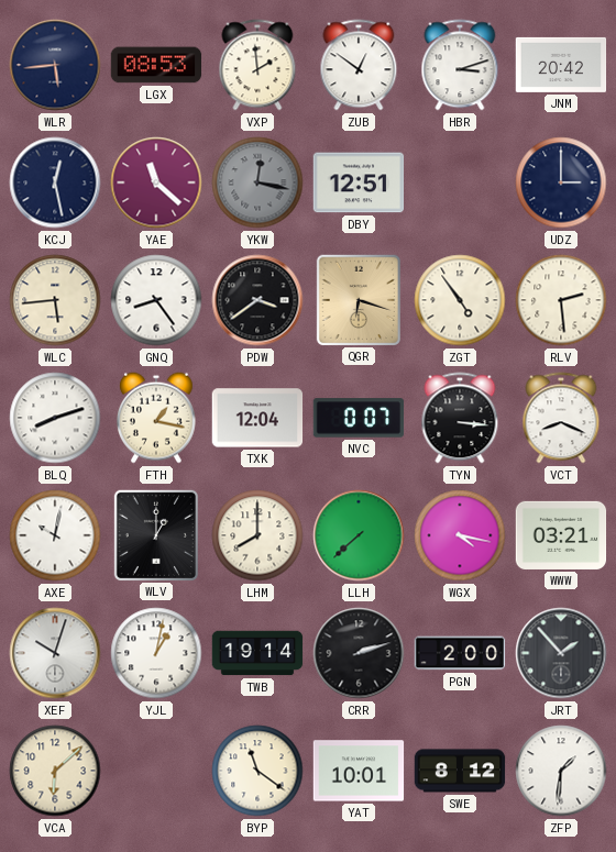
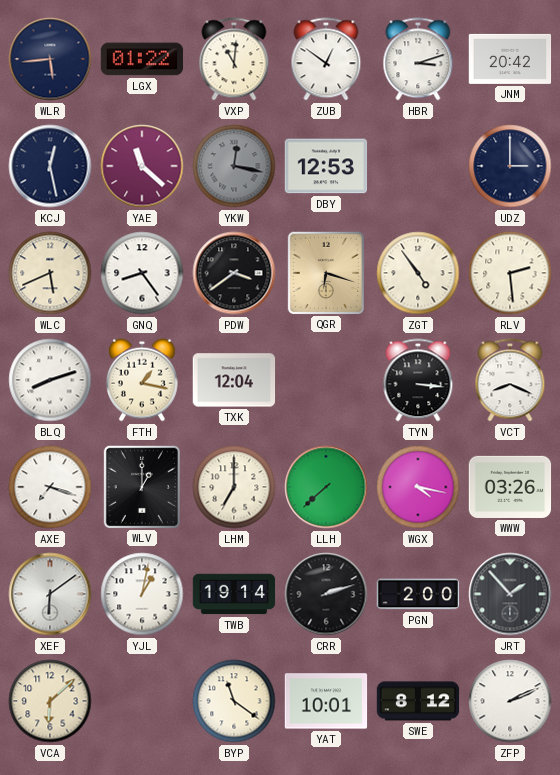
LGX: 08:53 -> 01:22 (142, 59)
VXP: 1:59 -> 11:01 (234, 59)
DBY: 12:51 -> 12:53 (326, 166)
WLC: 5:44 -> 5:41 (50, 273)
NVC: 0:07 -> none (359, 418)
AXE: 10:02 -> 7:18 (50, 487)
LHM: 8:00 -> 7:00 (234, 487)
WWW: 03:21 -> 03:26 (510, 487)
XEF: 10:03 -> 6:09 (50, 594)
ZFP: 1:31 -> 2:11 (510, 701)
